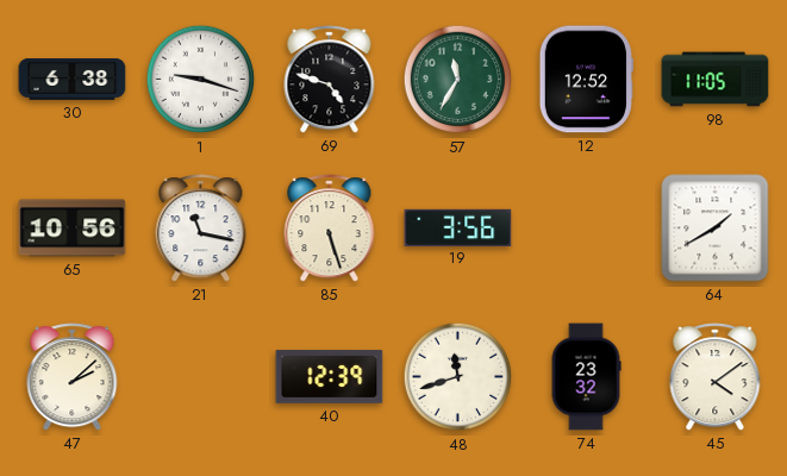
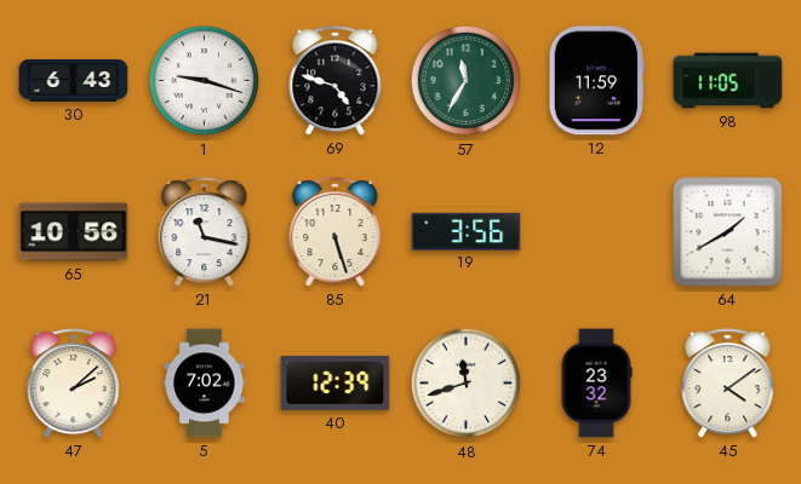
30: 6:38 -> 6:43 (74, 81)
12: 12:52 -> 11:59 (596, 81)
5: none -> 7:02 (205, 384)
